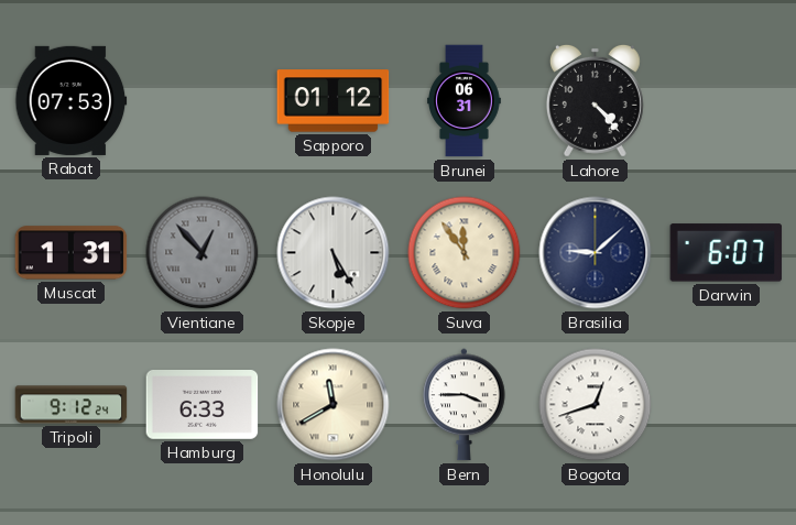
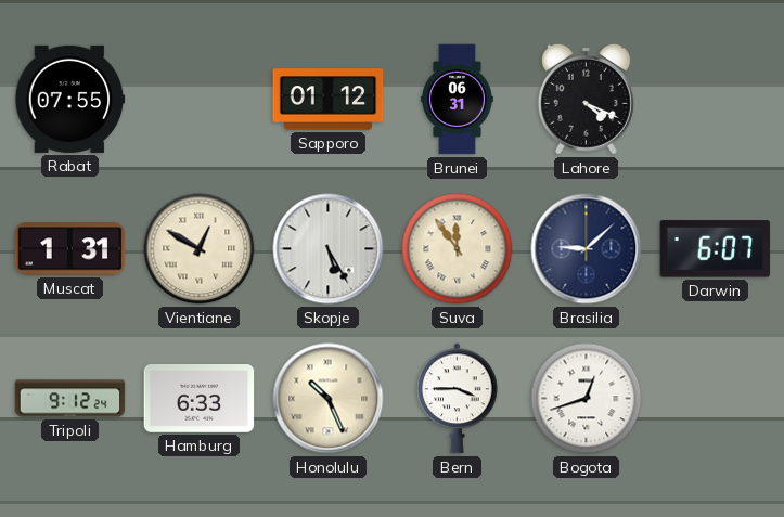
Rabat: 07:53 -> 07:55 (70, 99)
Lahore: 4:23 -> 4:19 (586, 99)
Vientiane: 12:53 -> 12:50 (200, 249)
Vientiane dial: grey -> cream (200, 249)
Honolulu: 11:40 -> 10:26 (329, 399)
